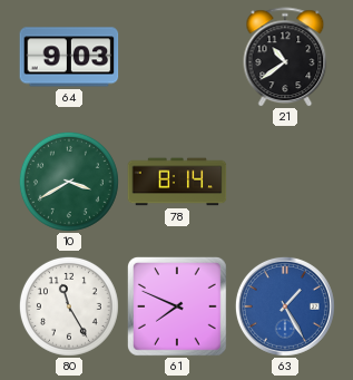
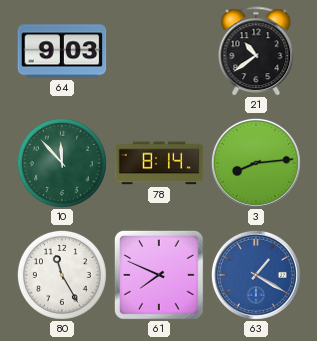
10: 3:40 -> 11:53 (62, 163)
3: none -> 8:14 (256, 163)
63: 1:25 -> 1:20 (256, 275)
